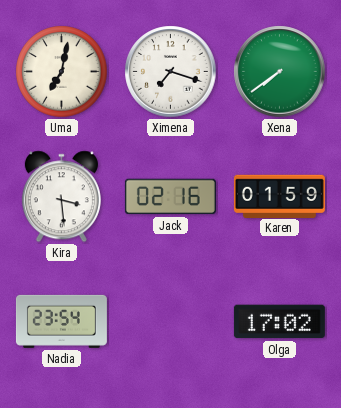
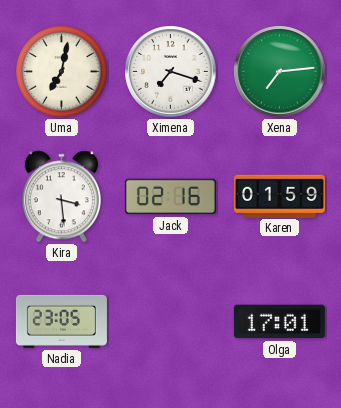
Xena: 7:39 -> 7:14 (280, 72)
Nadia: 23:54 -> 23:05 (61, 321)
Olga: 17:02 -> 17:01 (279, 322)
